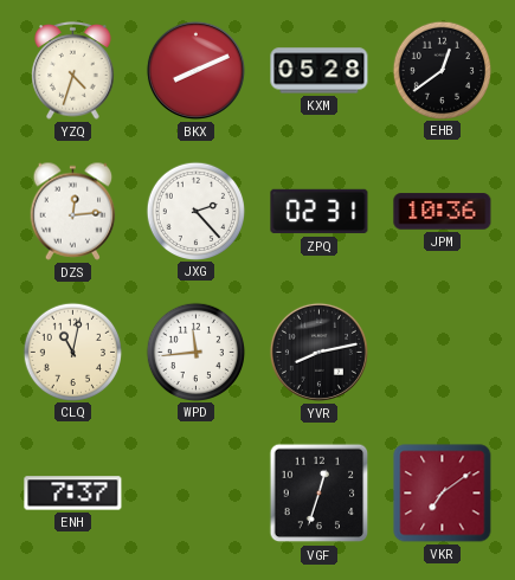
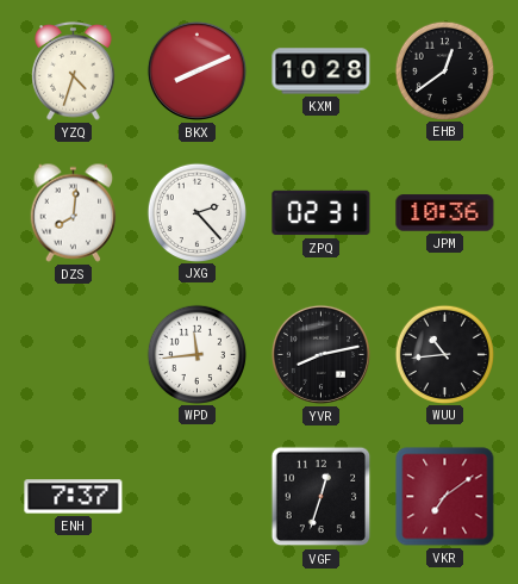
KXM: 05:28 -> 10:28 (322, 72)
DZS: 12:14 -> 8:01 (74, 212)
CLQ: 11:02 -> none (72, 352)
WUU: none -> 10:44 (444, 354)
